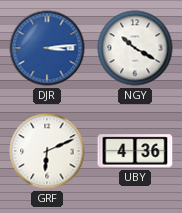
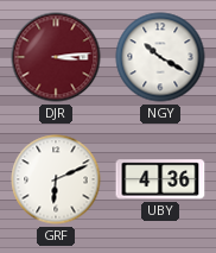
DJR dial: blue -> burgundy (56, 57)
